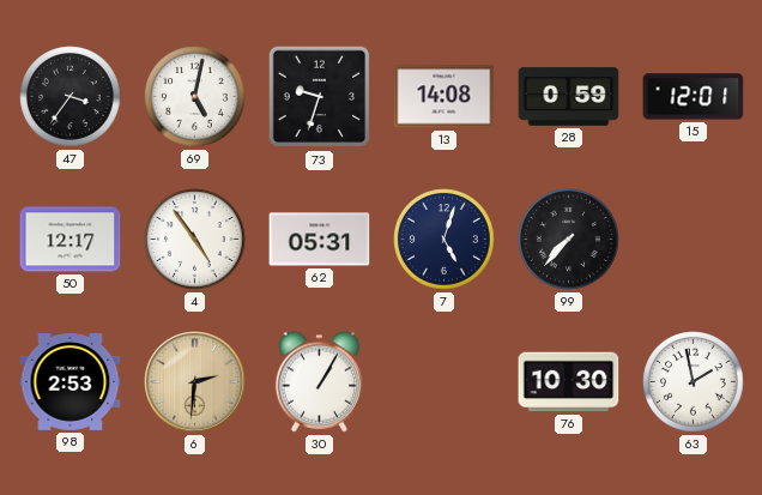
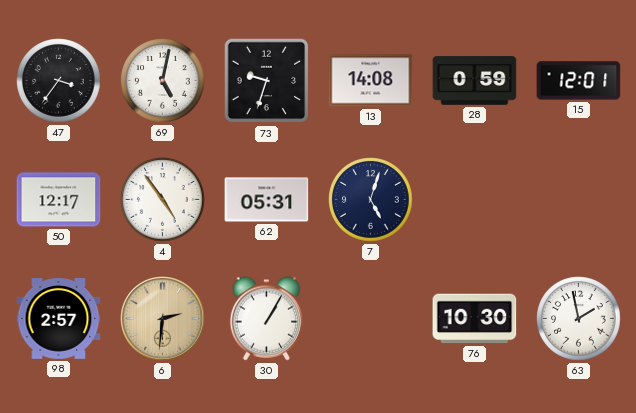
99: 7:37 -> none (569, 240)
98: 2:53 -> 2:57 (59, 319)
